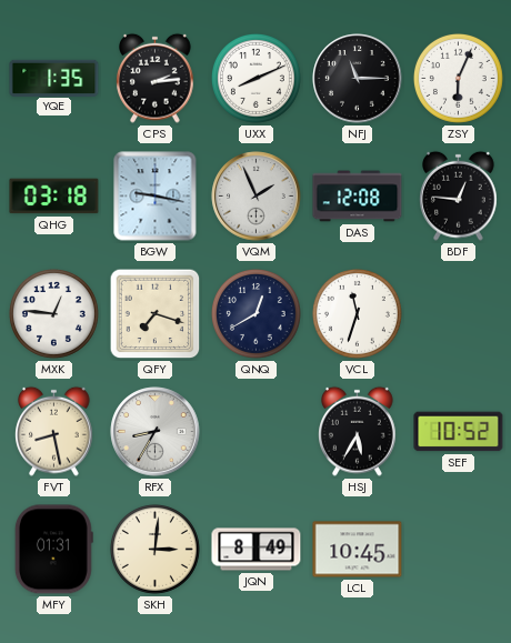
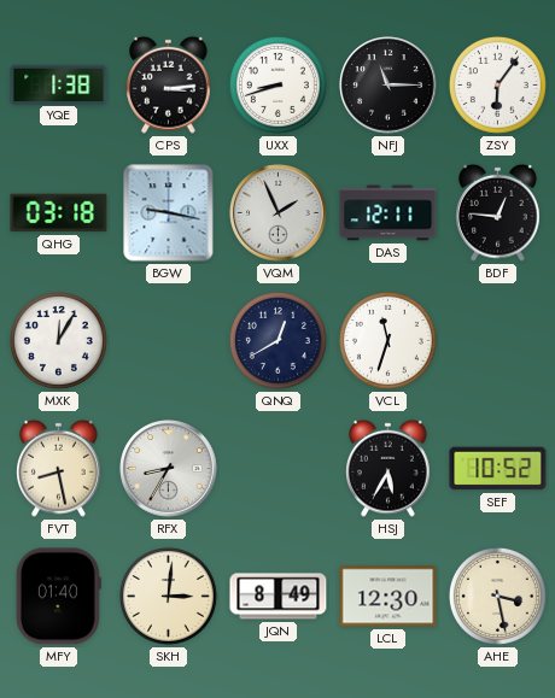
YQE: 1:35 -> 1:38 (59, 84)
CPS: 2:14 -> 3:14 (169, 84)
UXX: 8:11 -> 8:42 (277, 84)
ZSY: 6:04 -> 6:06 (497, 84)
DAS: 12:08 -> 12:11 (388, 213)
MXK: 12:46 -> 12:05 (58, 340)
QFY: 7:18 -> none (156, 314)
MFY: 01:31 -> 01:40 (58, 597)
LCL: 10:45 -> 12:30 (388, 597)
AHE: none -> 3:28 (497, 596)
